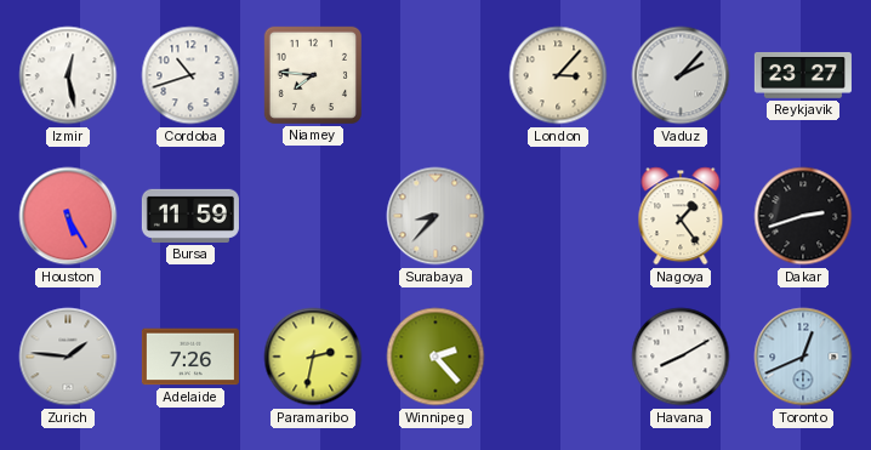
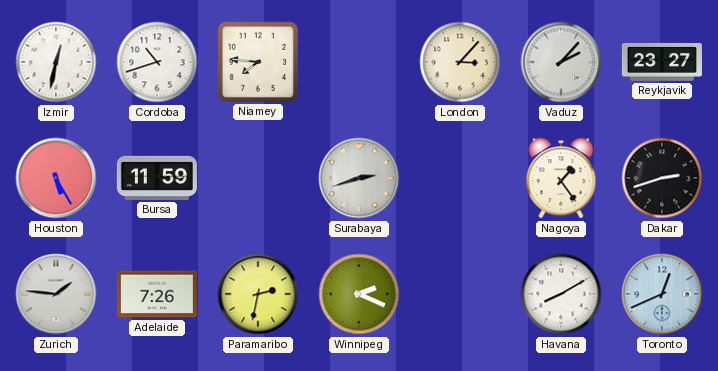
Izmir: 12:28 -> 12:32 (56, 62)
Surabaya: 8:37 -> 2:42 (359, 178)
Winnipeg: 2:23 -> 2:19 (359, 294)
